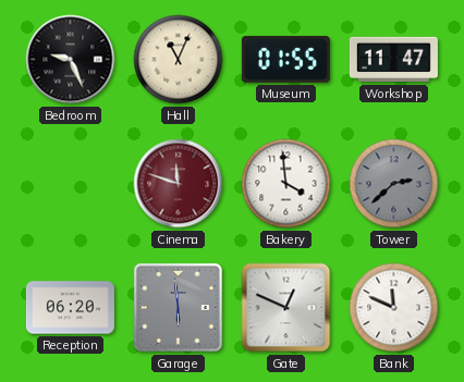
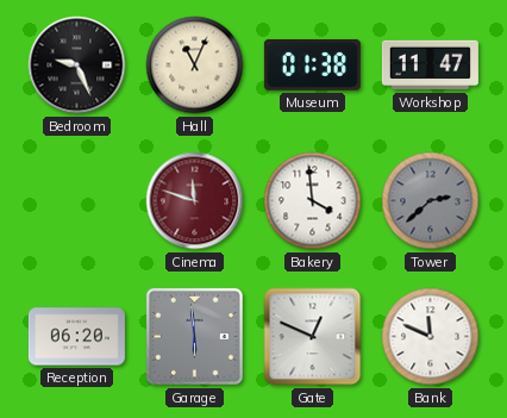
Museum: 01:55 -> 01:38 (312, 64)
